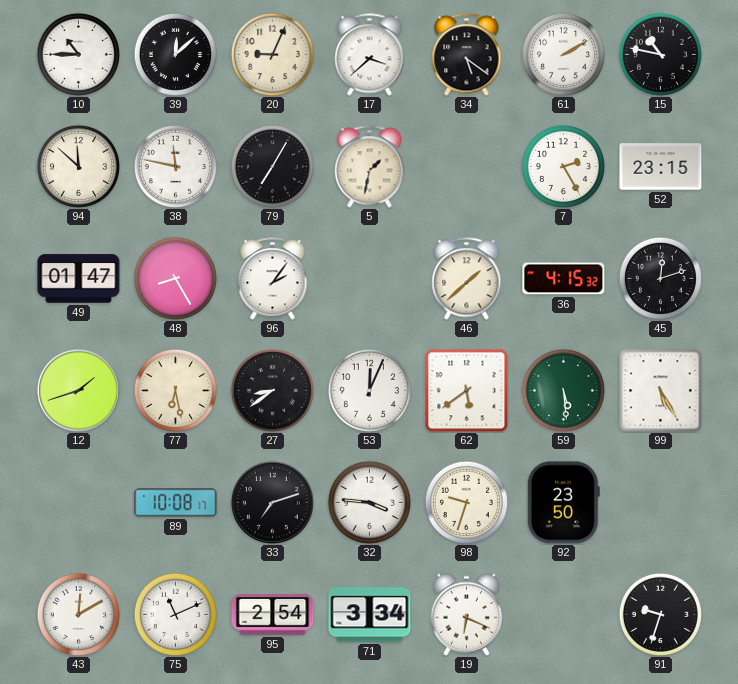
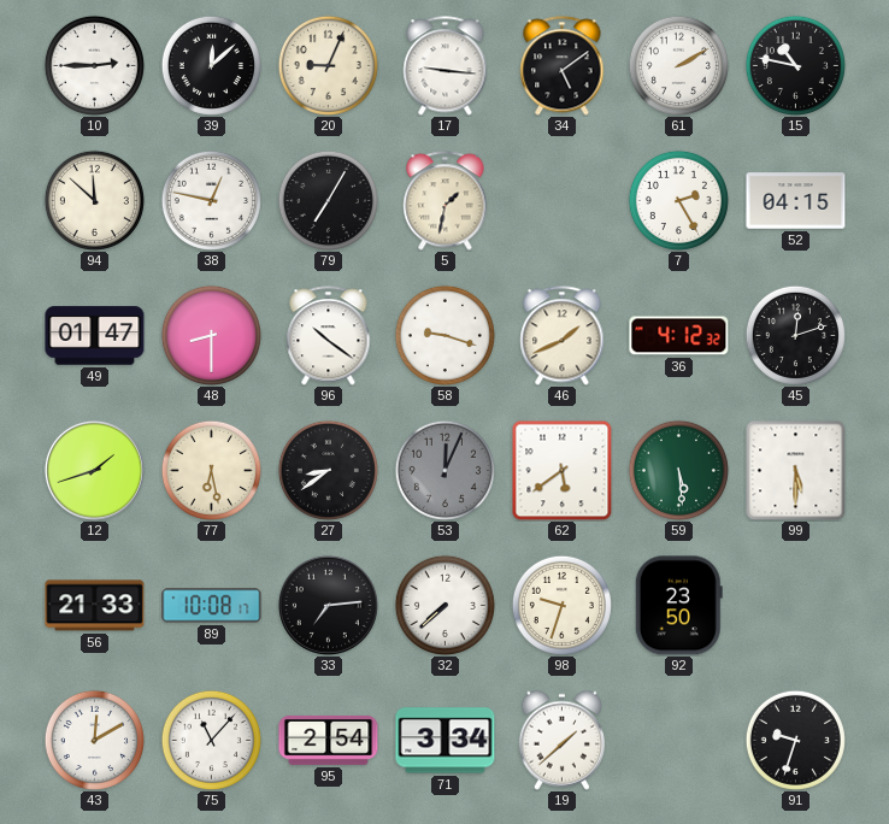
10: 10:45 -> 2:45 (94, 65)
17: 3:38 -> 9:16 (446, 66)
34: 5:21 -> 5:09 (563, 66)
38: 11:47 -> 12:47 (211, 200)
52: 23:15 -> 04:15 (796, 201)
48: 8:25 -> 8:30 (211, 335)
96: 2:06 -> 10:21 (329, 336)
58: none -> 9:18 (444, 335)
46: 1:38 -> 1:41 (563, 336)
36: 4:15 -> 4:12 (679, 336)
53 dial: white -> grey (444, 470)
99: 5:25 -> 5:30 (795, 470)
56: none -> 21:33 (95, 606)
33: 7:12 -> 7:14 (328, 605)
32: 3:46 -> 7:38 (444, 605)
75: 11:11 -> 11:07 (211, 740)
19: 6:19 -> 1:38 (561, 740)
